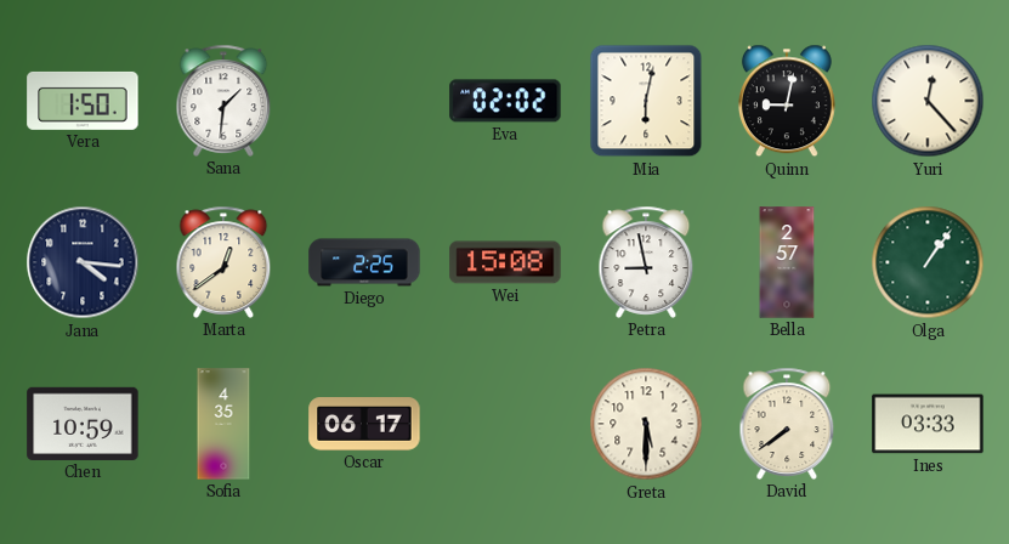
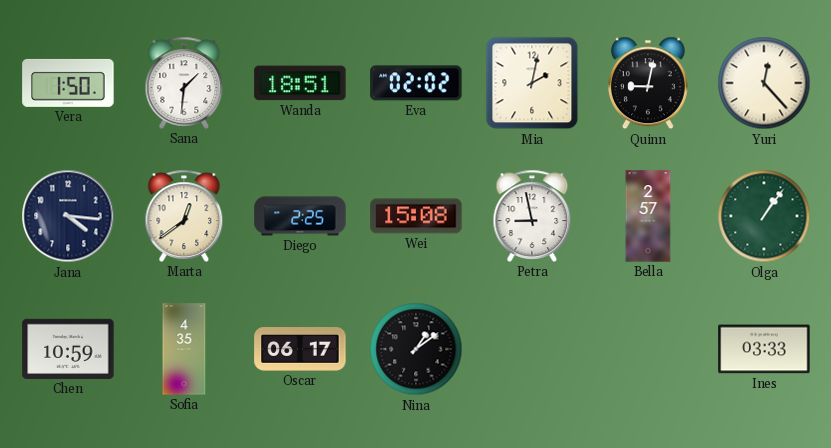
Wanda: none -> 18:51 (300, 83)
Mia: 6:02 -> 2:02 (532, 83)
Nina: none -> 1:09 (416, 349)
Greta: 5:30 -> none (646, 424)
David: 7:39 -> none (787, 424)
